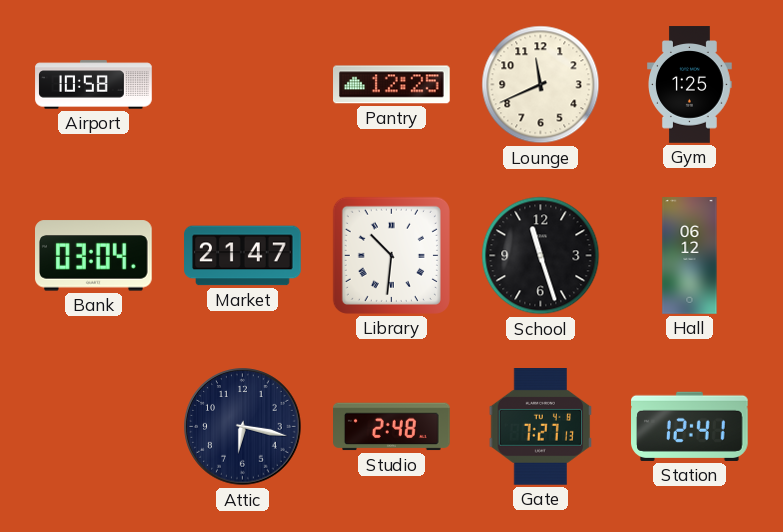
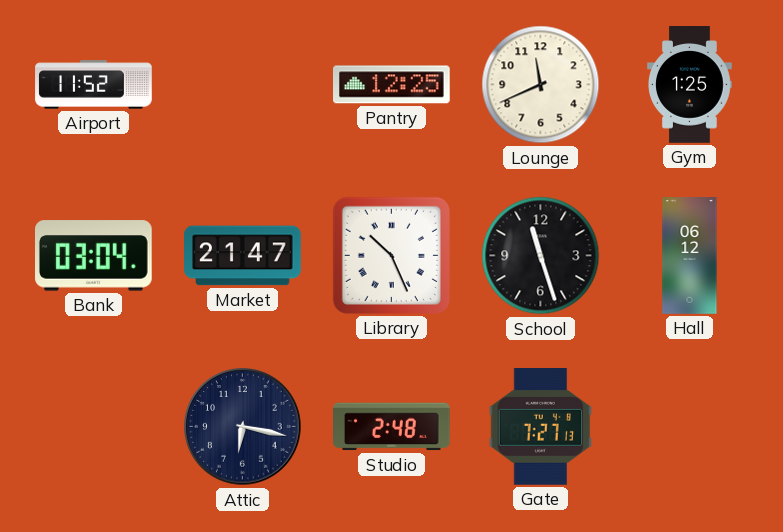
Airport: 10:58 -> 11:52 (94, 85)
Library: 10:31 -> 10:26 (391, 255)
Station: 12:41 -> none (690, 426)
